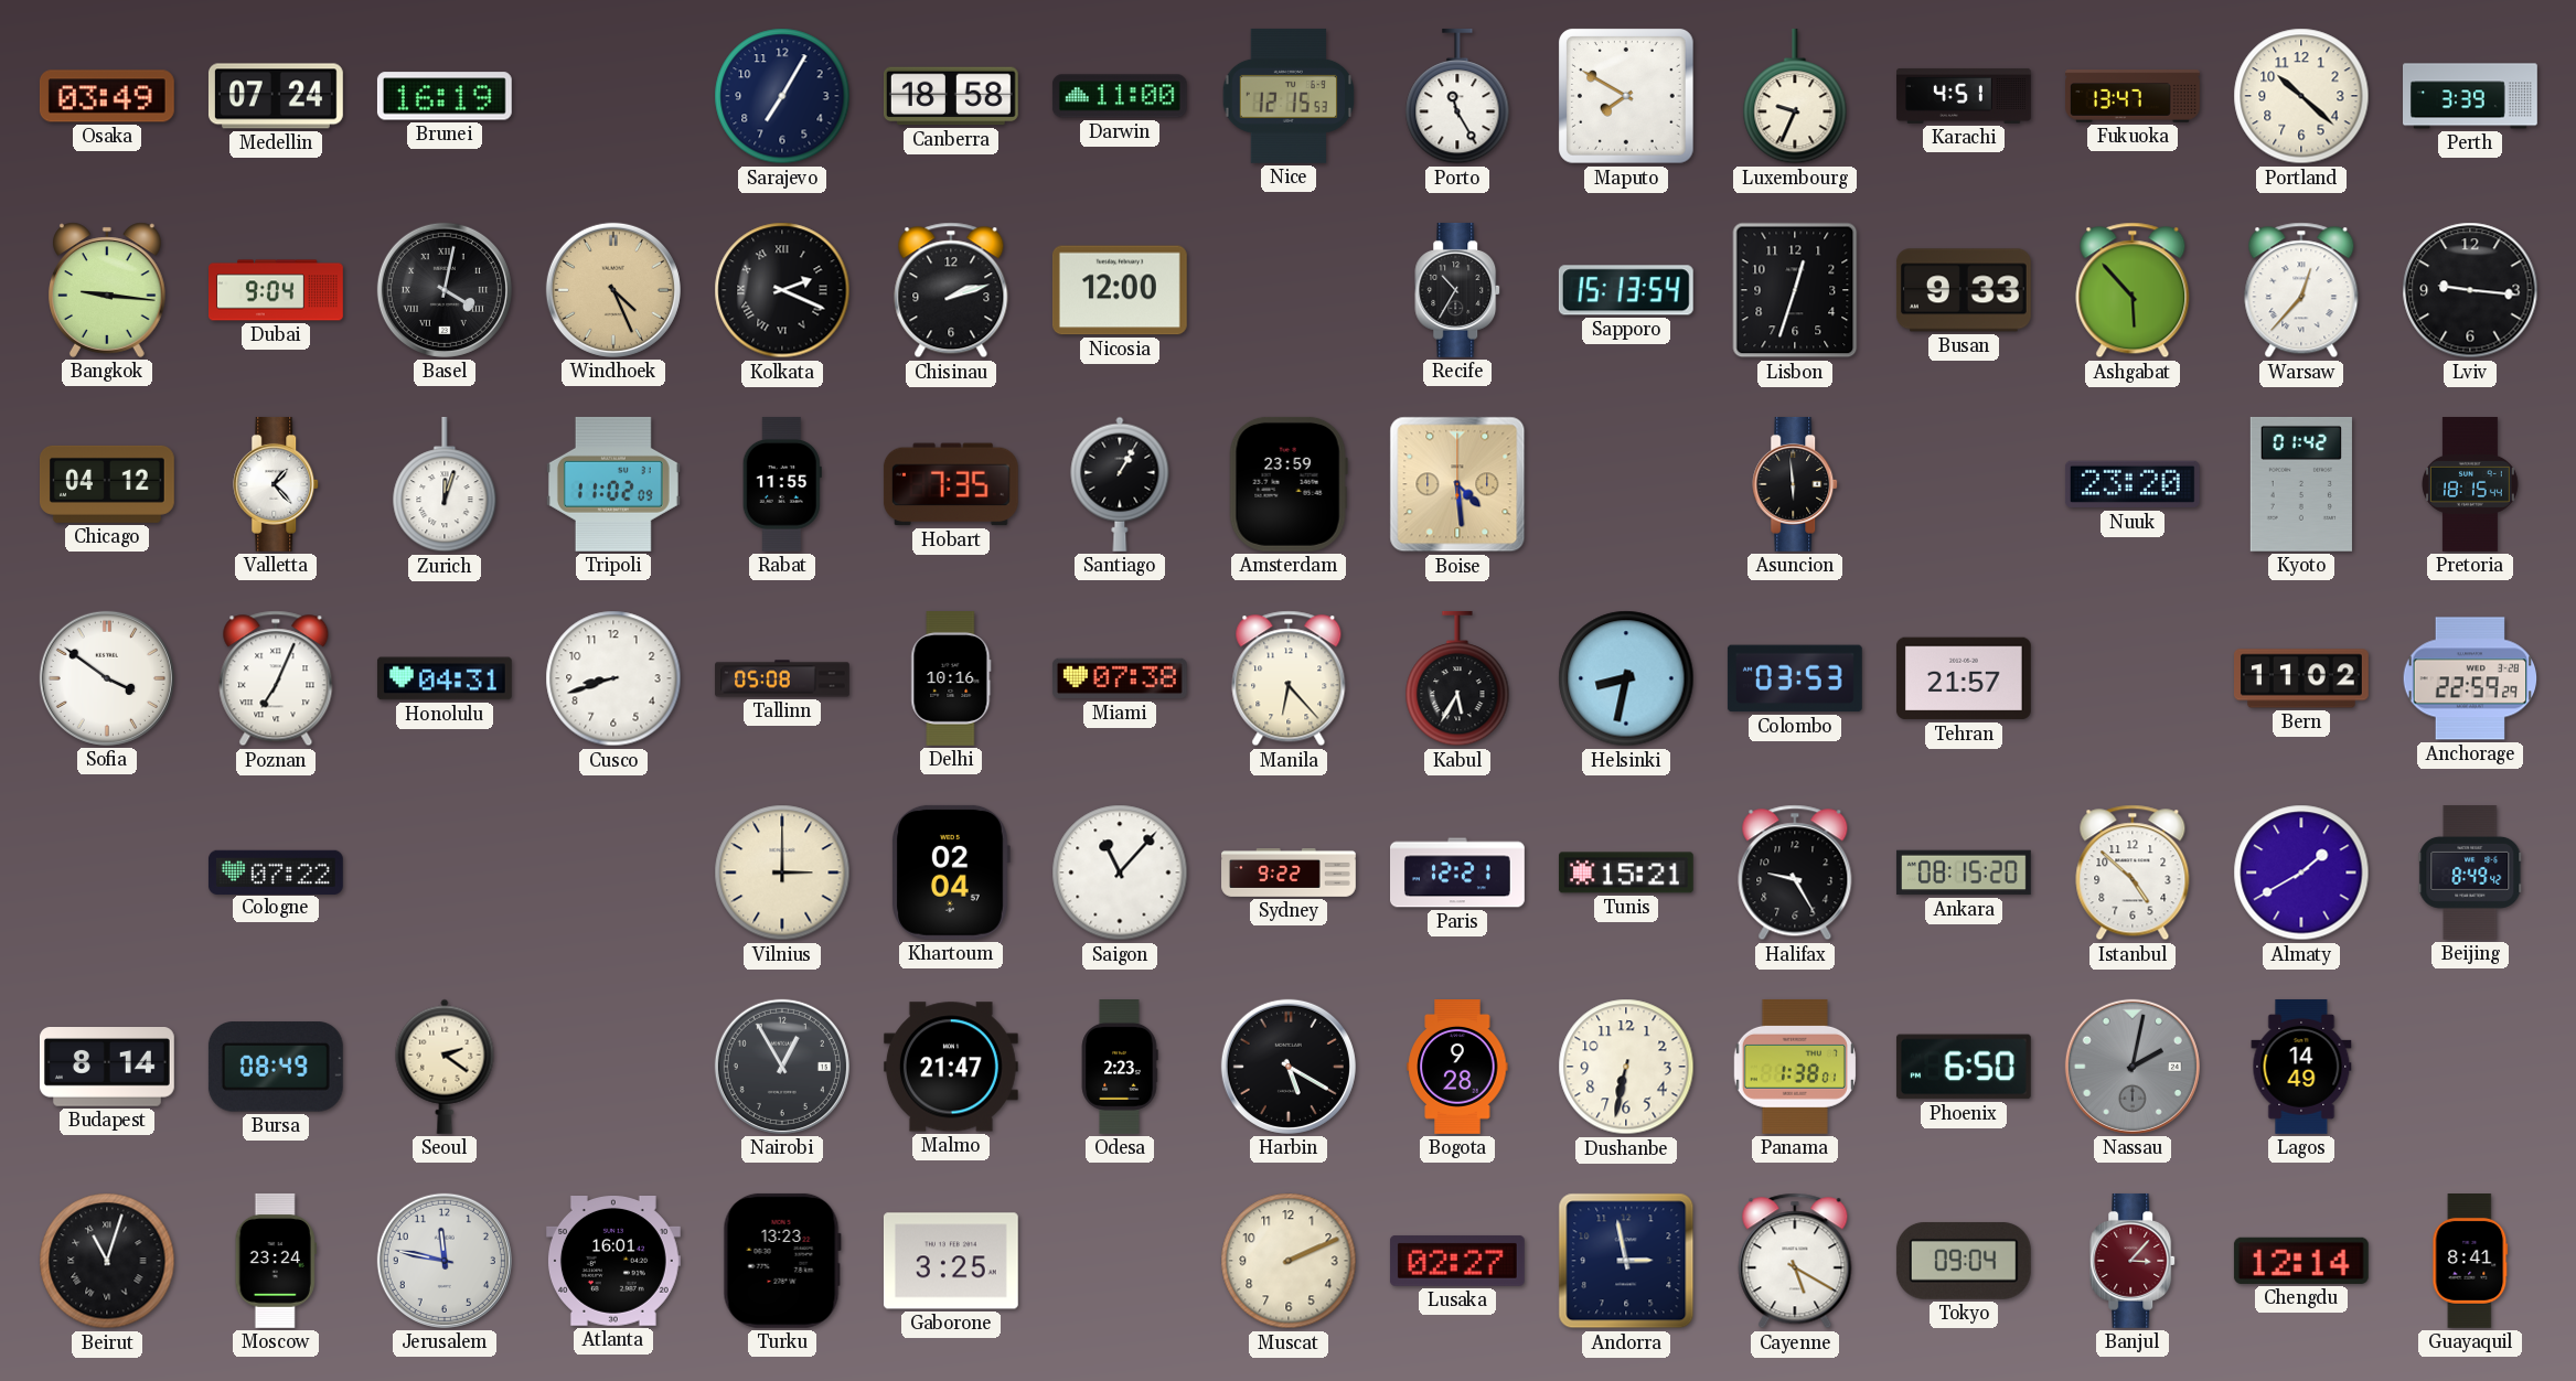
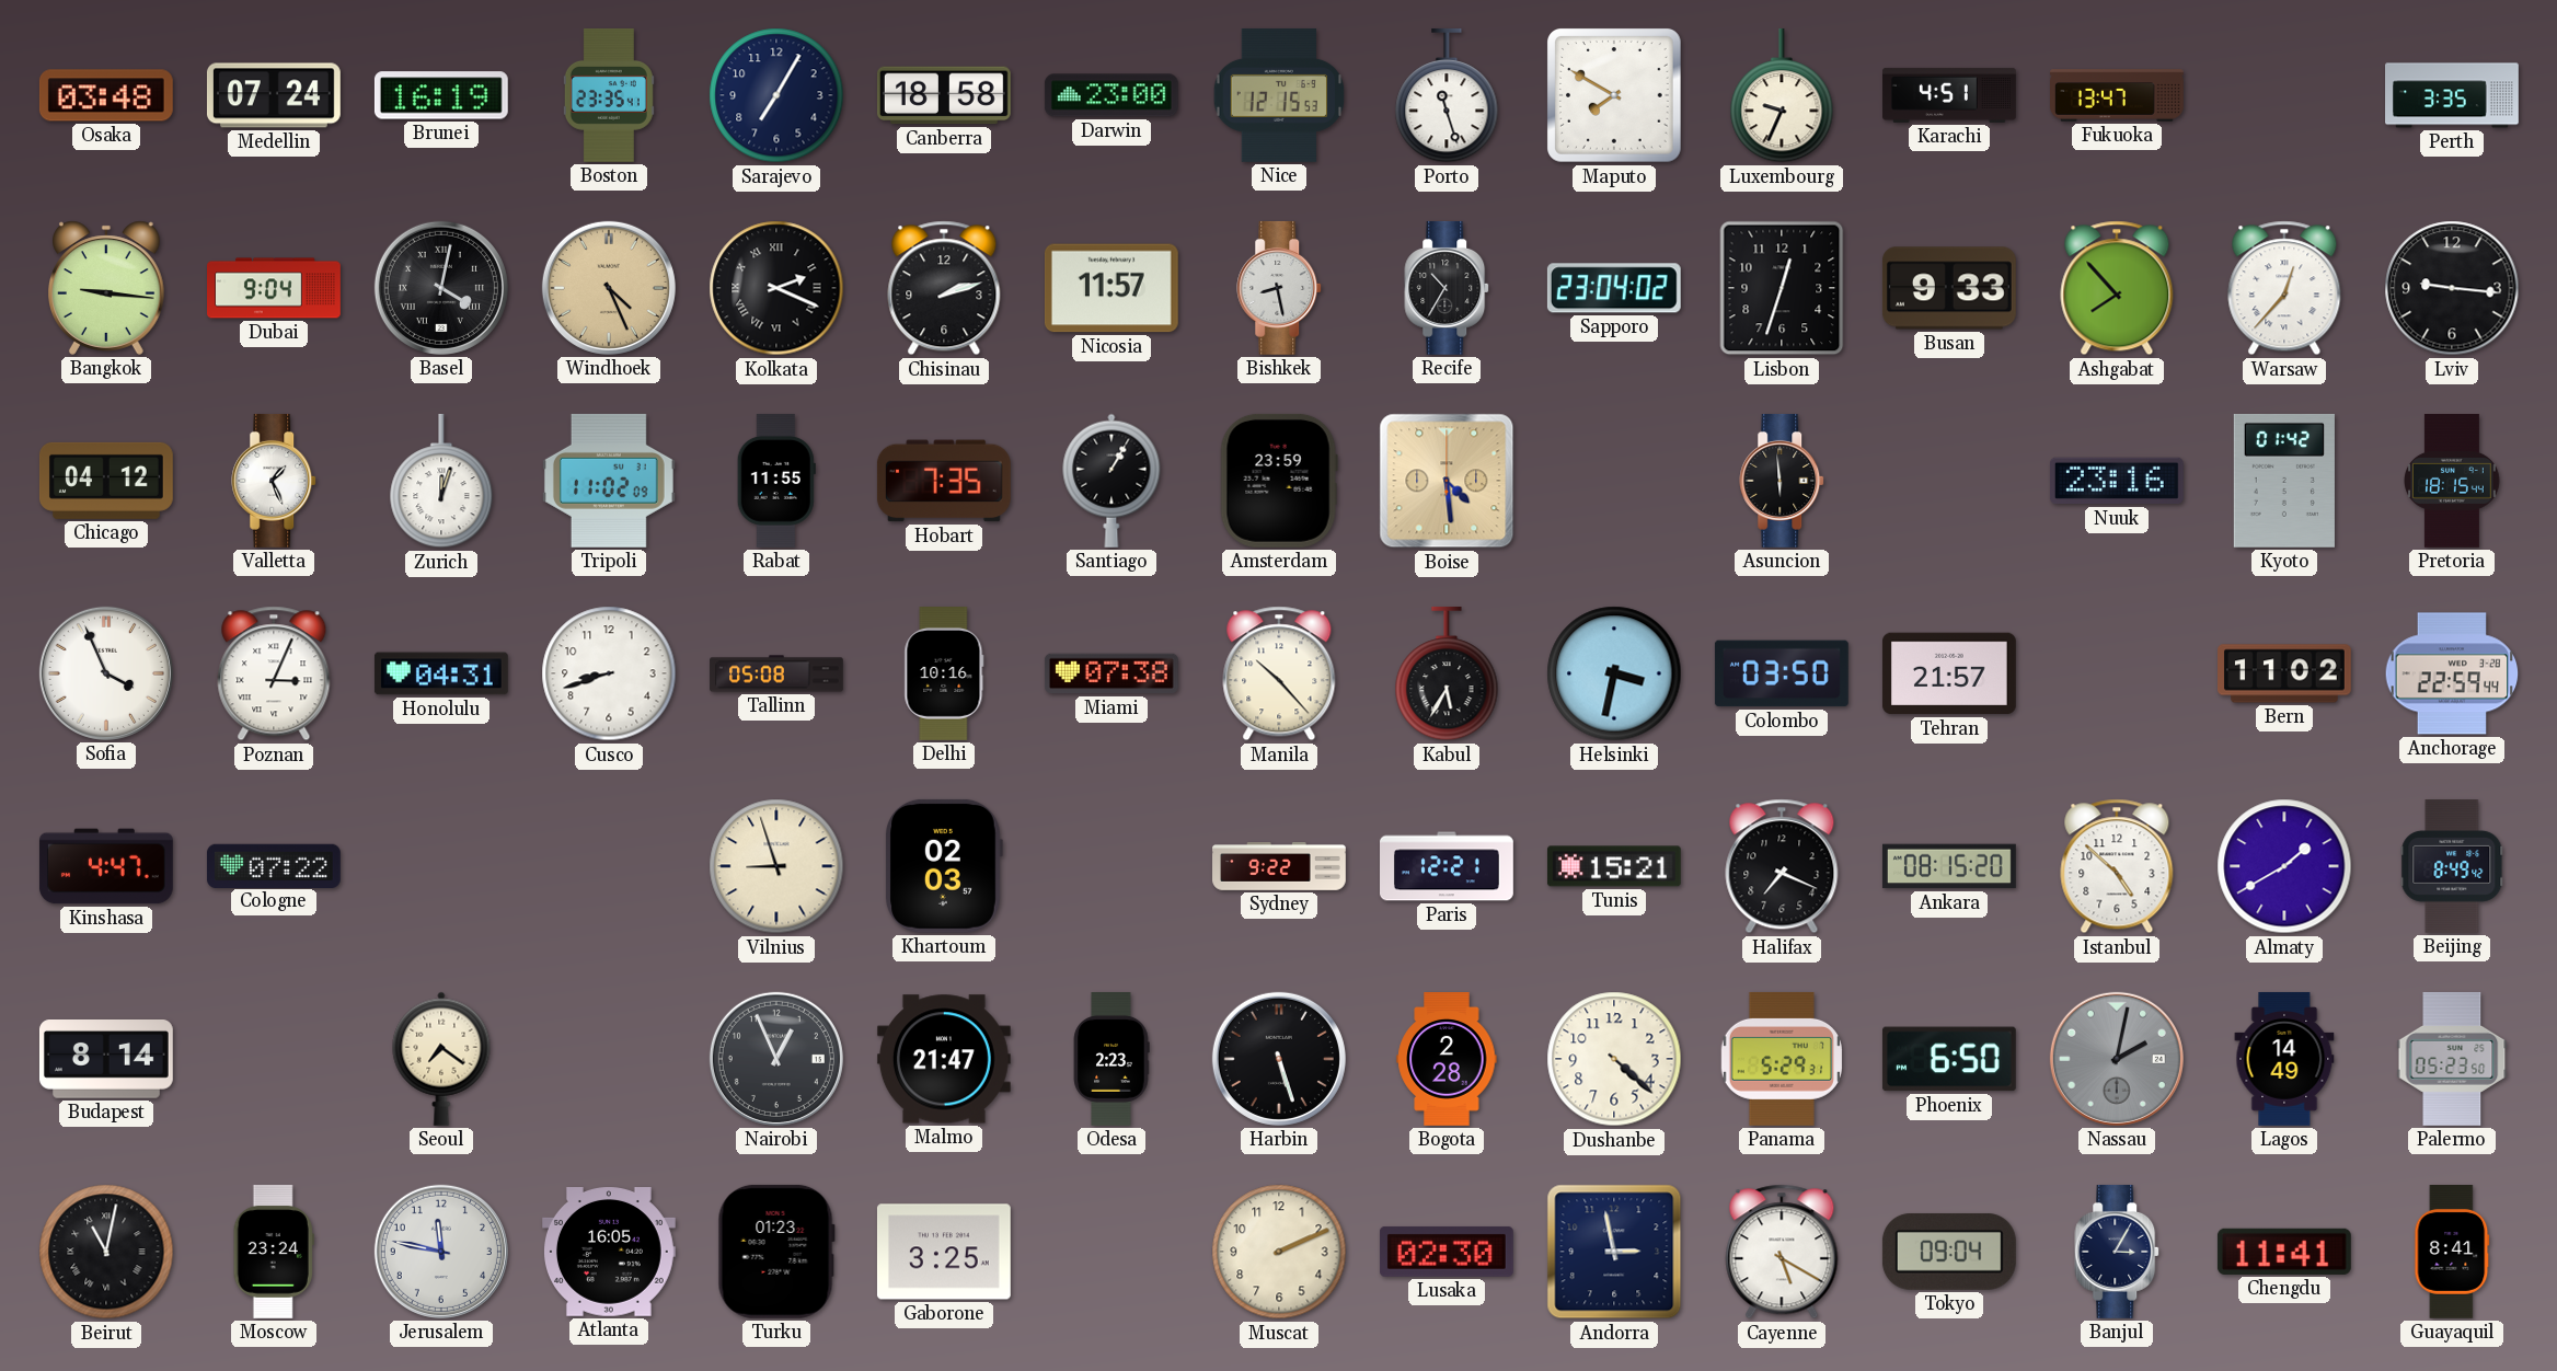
Osaka: 03:49 -> 03:48 (106, 95)
Boston: none -> 23:35 (609, 95)
Darwin: 11:00 -> 23:00 (1112, 95)
Porto: 11:25 -> 11:27 (1447, 95)
Portland: 10:22 -> none (2301, 96)
Perth: 3:39 -> 3:35 (2453, 95)
Nicosia: 12:00 -> 11:57 (1112, 288)
Bishkek: none -> 8:28 (1280, 288)
Sapporo: 15:13 -> 23:04 (1614, 288)
Ashgabat: 5:53 -> 7:53 (2117, 288)
Valletta: 1:23 -> 1:26 (275, 481)
Nuuk: 23:20 -> 23:16 (2117, 481)
Sofia: 3:51 -> 3:56 (106, 673)
Poznan: 7:04 -> 3:04 (274, 673)
Manila: 6:23 -> 10:23 (1279, 673)
Helsinki: 8:32 -> 3:32 (1614, 673)
Colombo: 03:53 -> 03:50 (1782, 673)
Anchorage: 22:59:29 -> 22:59:44 (2452, 673)
Kinshasa: none -> 4:47 (106, 866)
Vilnius: 3:00 -> 8:57 (776, 866)
Khartoum: 02:04 -> 02:03 (944, 866)
Saigon: 11:07 -> none (1120, 873)
Halifax: 9:25 -> 7:19 (1782, 866)
Bursa: 08:49 -> none (276, 1067)
Seoul: 2:21 -> 7:21 (441, 1059)
Nairobi: 12:55 -> 12:56 (776, 1059)
Harbin: 5:20 -> 5:27 (1279, 1059)
Bogota: 9:28 -> 2:28 (1447, 1060)
Dushanbe: 6:32 -> 4:22 (1614, 1059)
Panama: 1:38 -> 5:29 (1782, 1059)
Palermo: none -> 05:23 (2452, 1059)
Beirut: 11:03 -> 11:02 (106, 1252)
Atlanta: 16:01 -> 16:05 (609, 1253)
Turku: 13:23 -> 01:23 (776, 1252)
Lusaka: 02:27 -> 02:30 (1447, 1252)
Banjul: 3:07 -> 3:05 (2118, 1252)
Banjul dial: burgundy -> navy (2118, 1252)
Chengdu: 12:14 -> 11:41 (2284, 1252)
